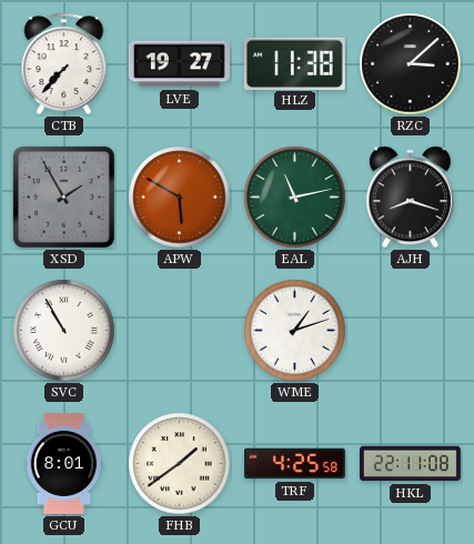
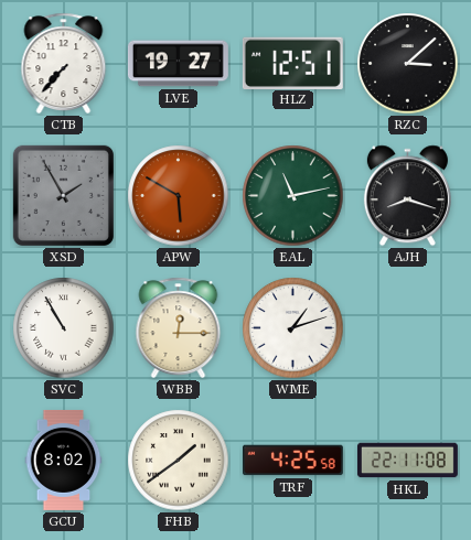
HLZ: 11:38 -> 12:51 (292, 63)
WBB: none -> 12:15 (179, 328)
GCU: 8:01 -> 8:02 (64, 460)
